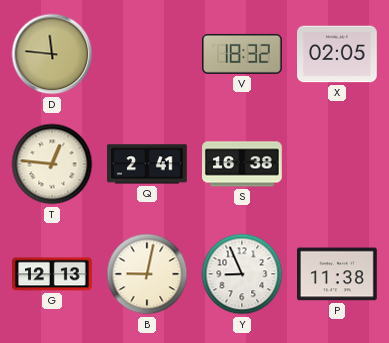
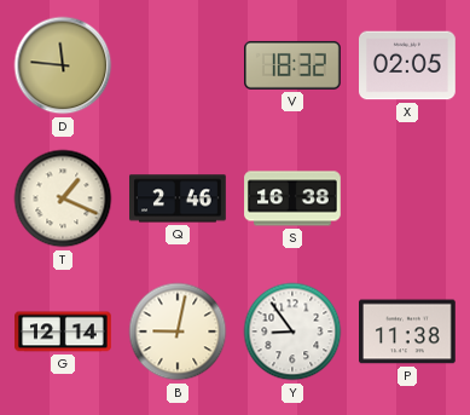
T: 12:46 -> 1:19 (63, 198)
Q: 2:41 -> 2:46 (178, 198)
G: 12:13 -> 12:14 (63, 332)
Y: 8:56 -> 8:54 (292, 332)
